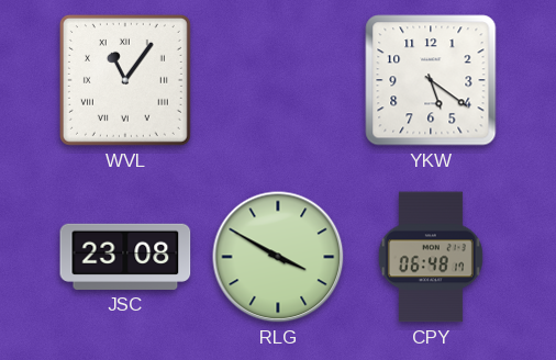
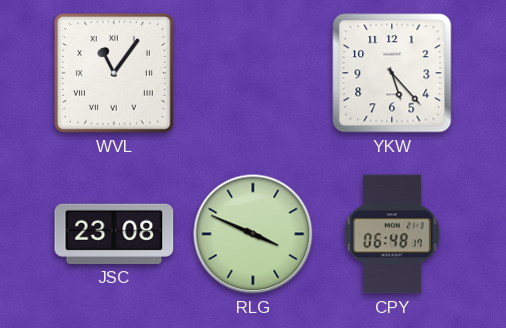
YKW: 5:21 -> 5:23 (392, 73)
RLG: 3:50 -> 3:49 (253, 234)
